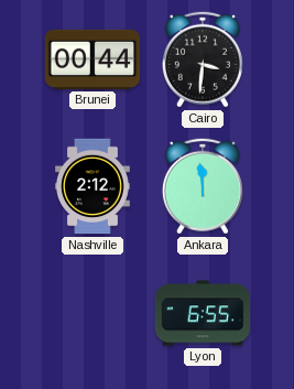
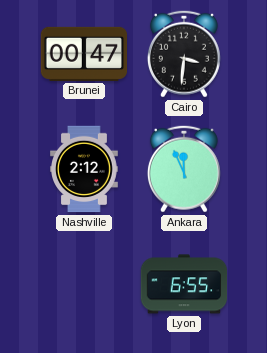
Brunei: 00:44 -> 00:47 (84, 54)
Ankara: 11:59 -> 11:56 (184, 169)
